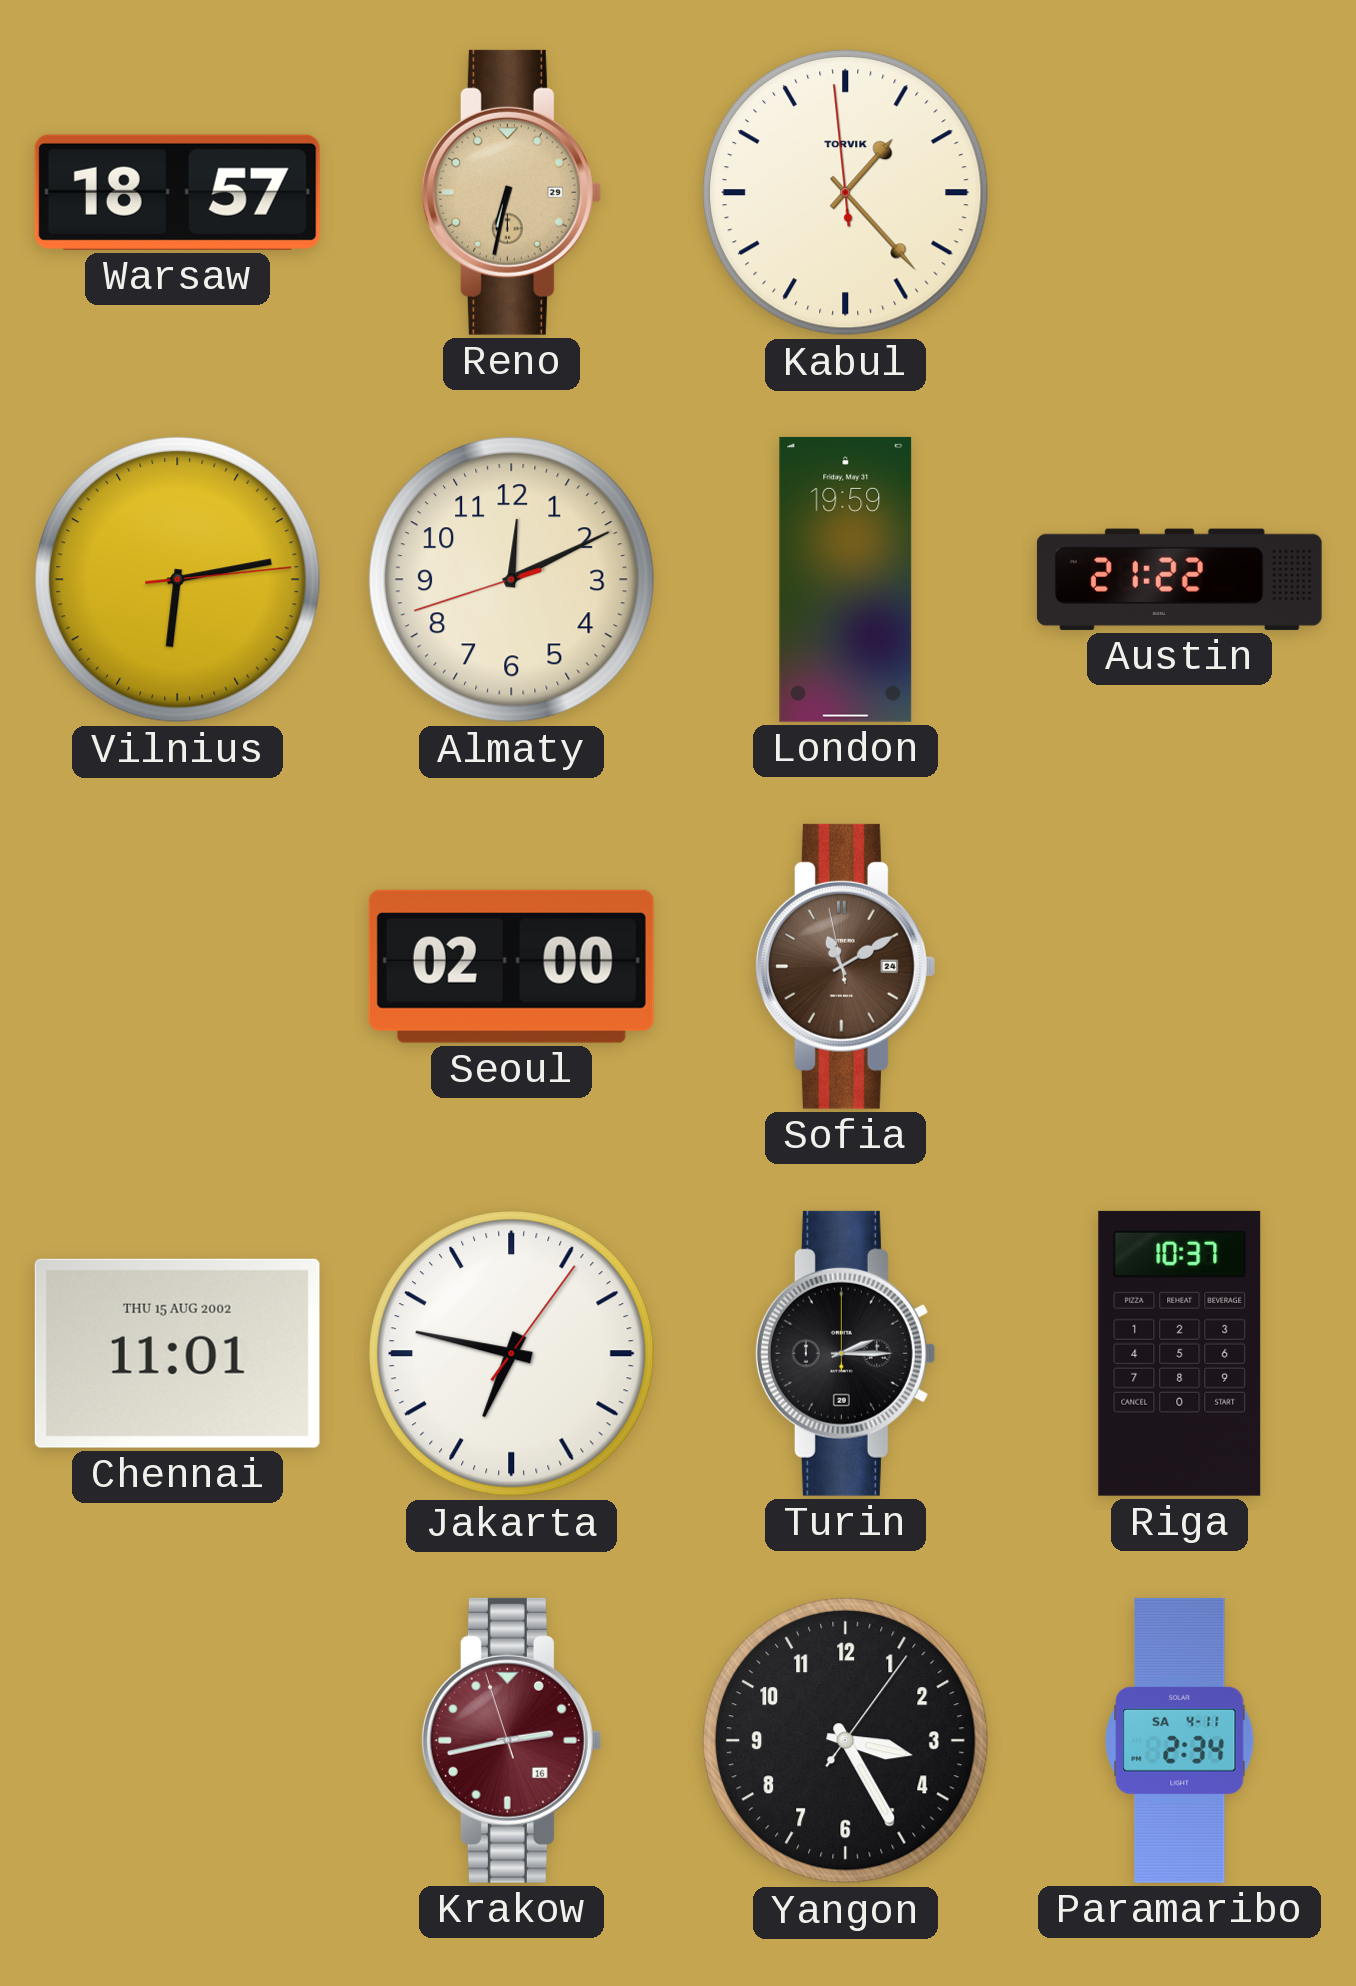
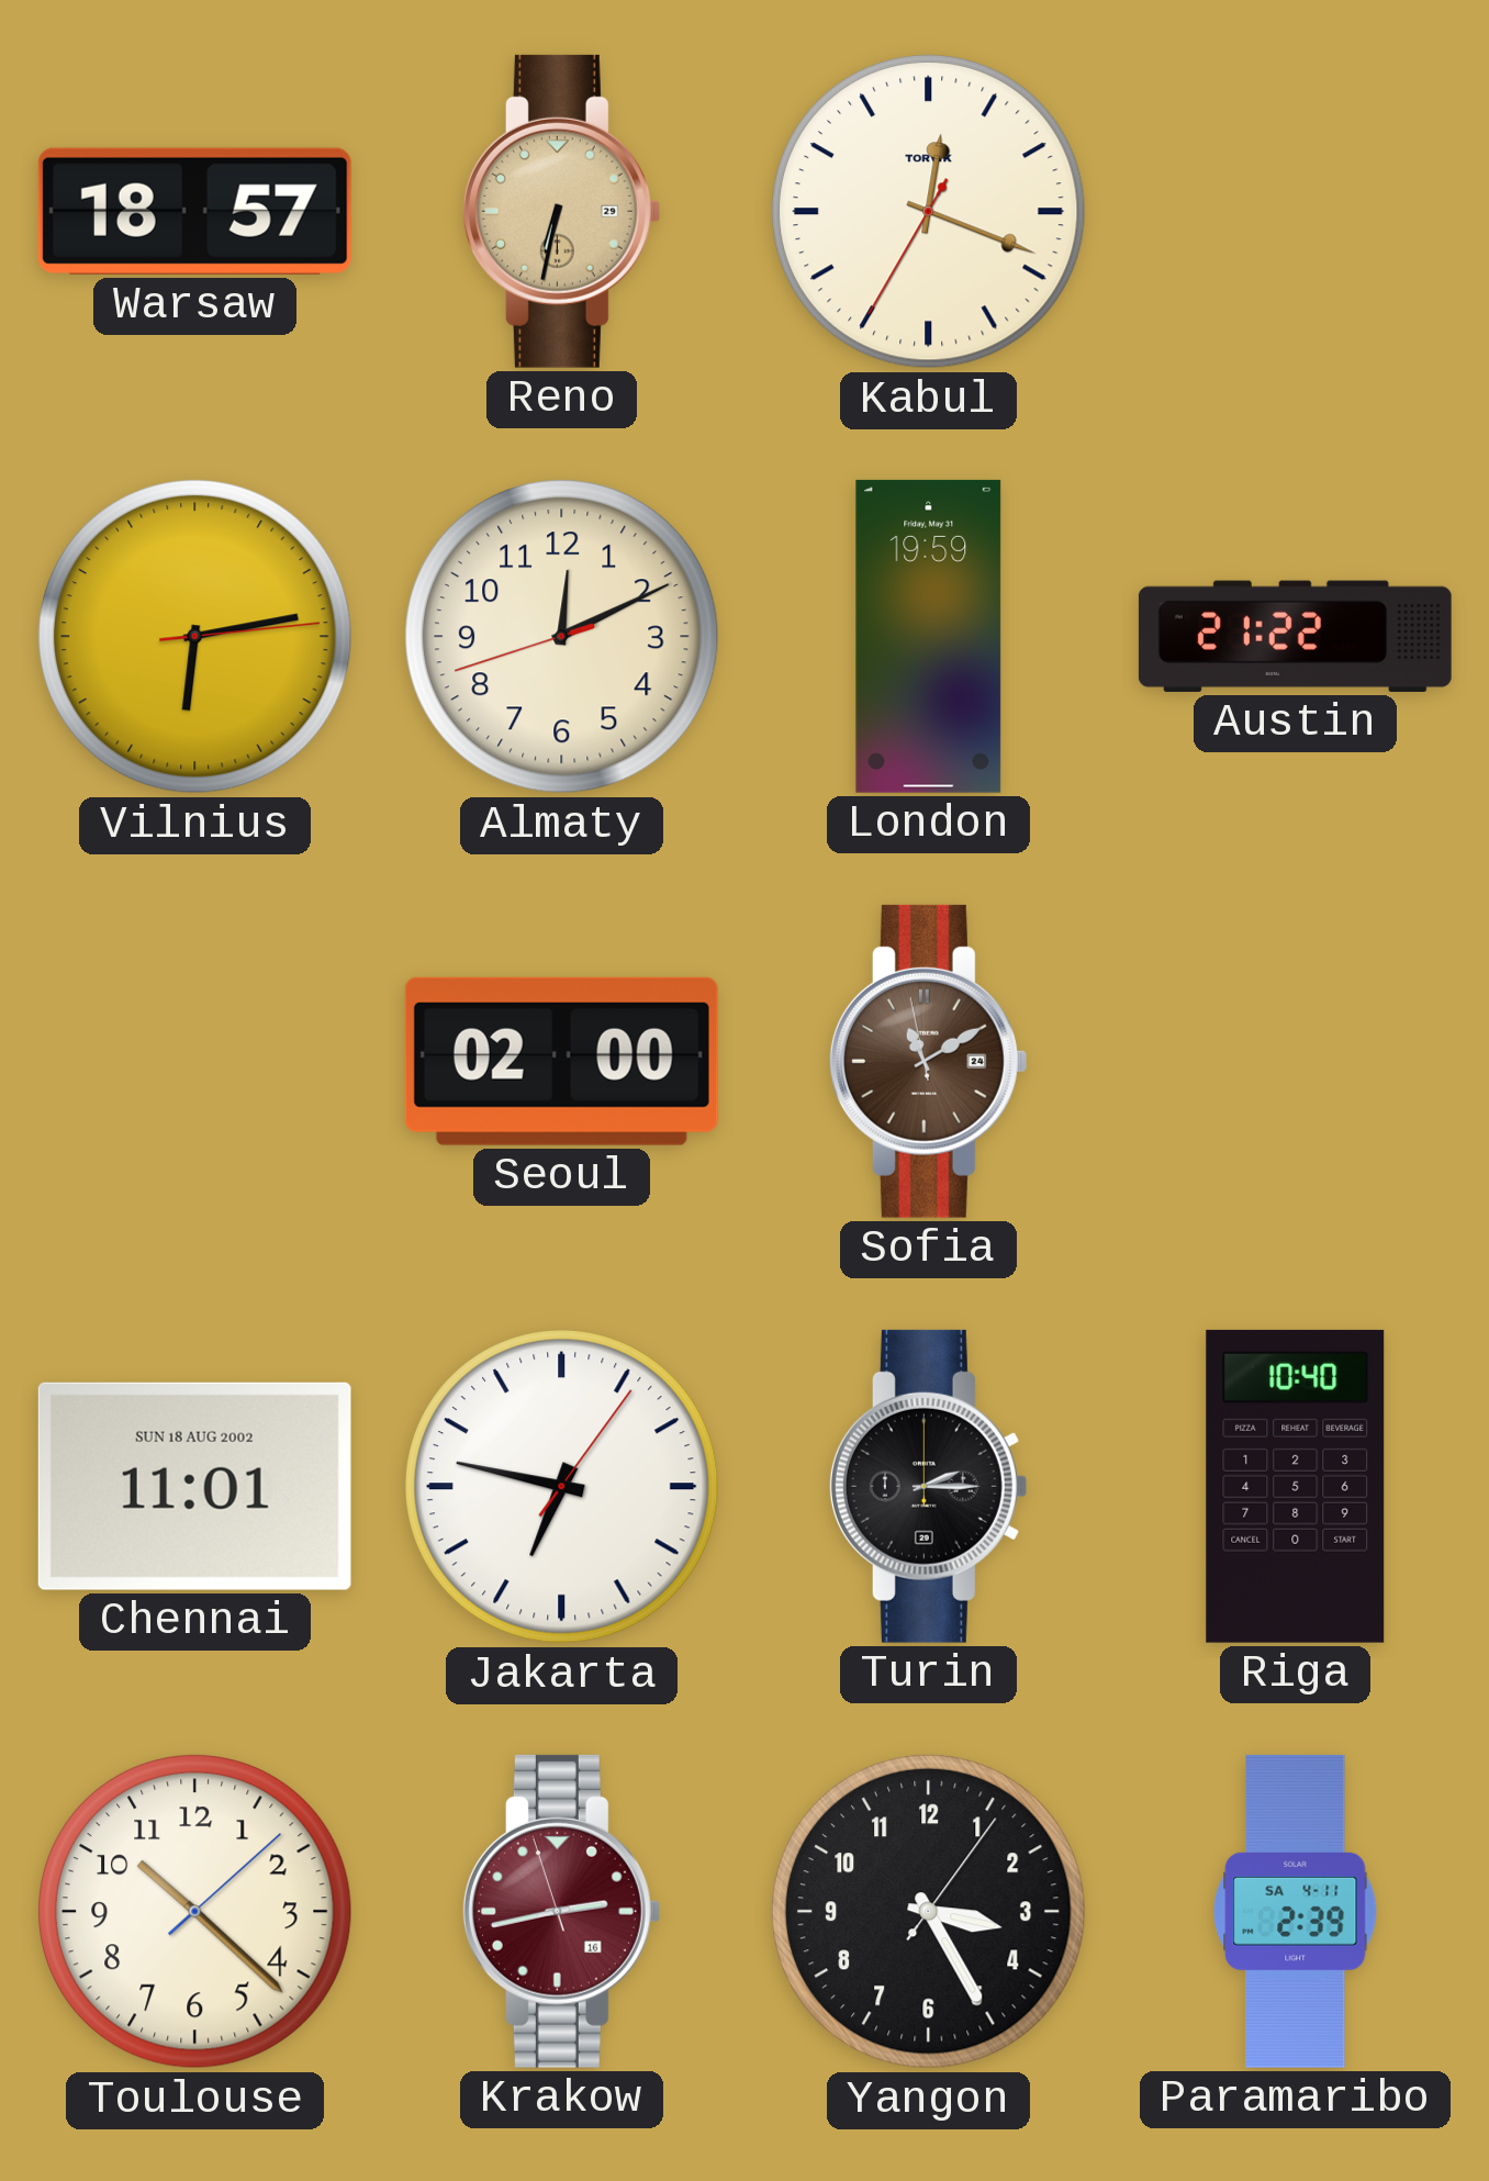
Kabul: 1:22 -> 12:18 (929, 212)
Chennai date: THU 15 AUG 2002 -> SUN 18 AUG 2002 (194, 1486)
Riga: 10:37 -> 10:40 (1296, 1486)
Toulouse: none -> 10:22 (195, 1912)
Paramaribo: 2:34 -> 2:39 (1296, 1911)
